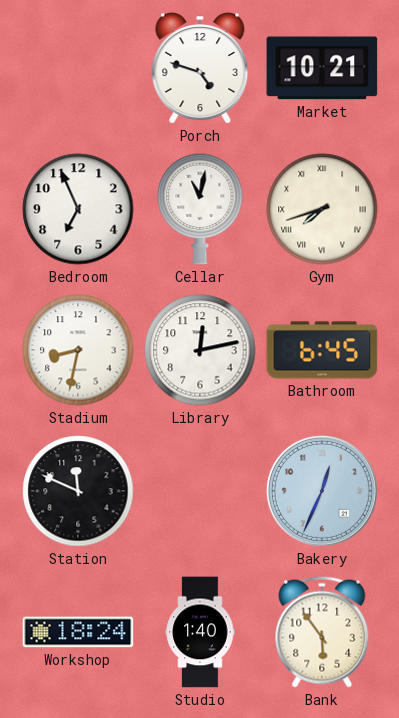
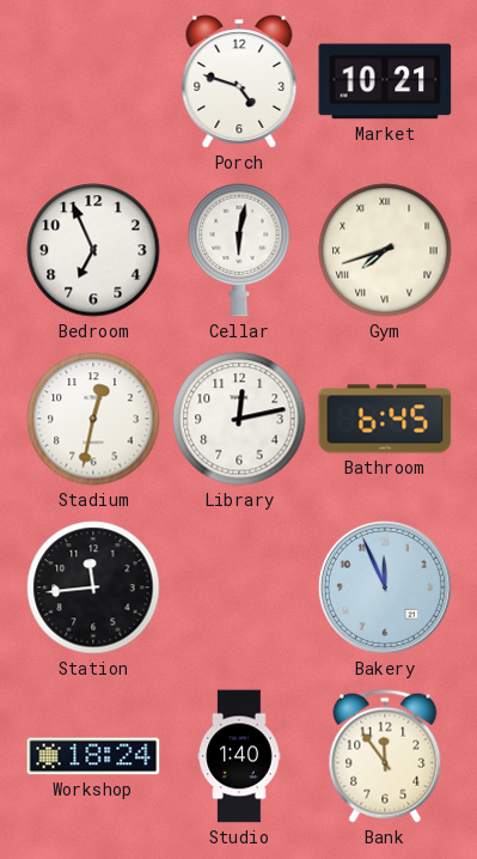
Cellar: 11:02 -> 6:02 (239, 250)
Stadium: 8:32 -> 12:32 (93, 419)
Station: 11:49 -> 11:44 (93, 587)
Bakery: 12:34 -> 11:56 (385, 587)
Bank: 5:54 -> 11:54 (385, 756)
